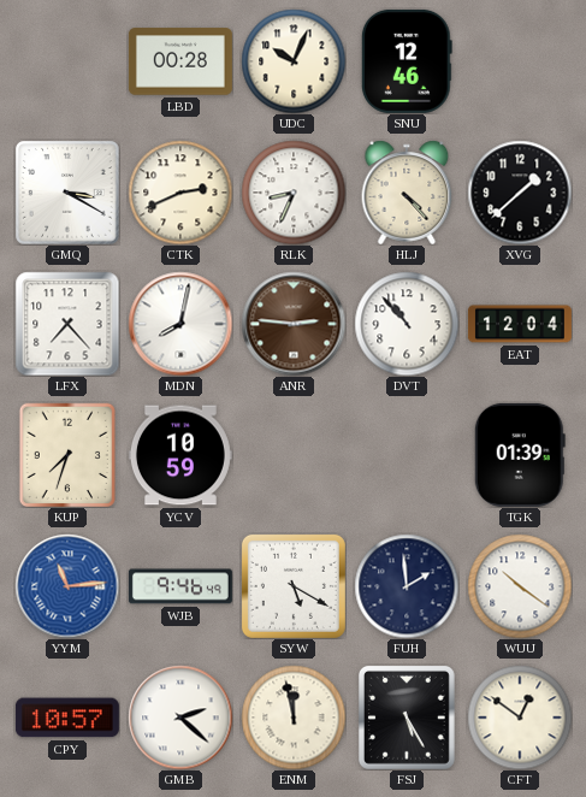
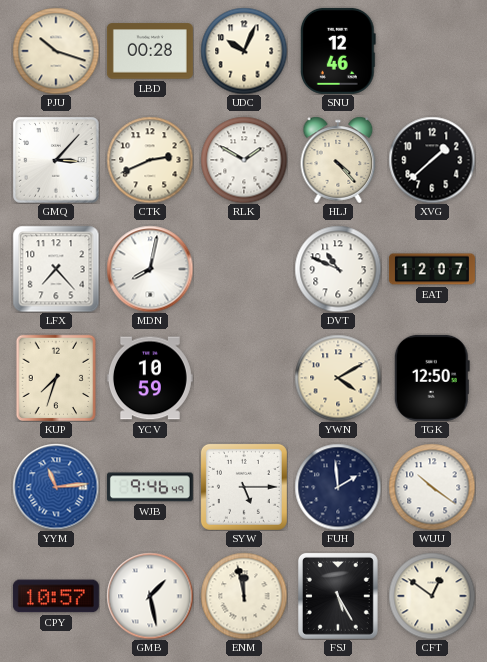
PJU: none -> 10:18 (56, 51)
GMQ: 3:20 -> 3:07 (56, 160)
RLK: 8:34 -> 1:50 (244, 160)
ANR: 2:46 -> none (294, 324)
DVT: 10:53 -> 10:49 (338, 269)
EAT: 12:04 -> 12:07 (432, 269)
YWN: none -> 4:10 (338, 378)
TGK: 01:39 -> 12:50 (432, 378)
SYW: 5:20 -> 5:15 (244, 487)
GMB: 2:22 -> 1:28 (150, 596)
